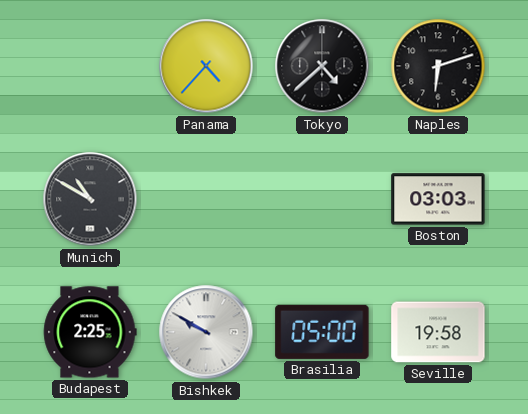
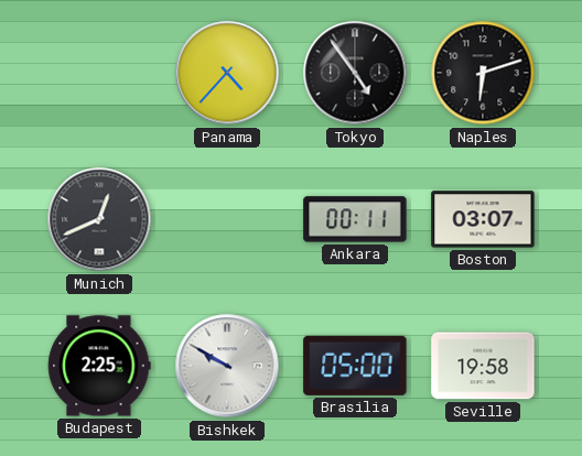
Tokyo: 4:38 -> 4:54 (355, 73)
Munich: 10:50 -> 12:41 (99, 219)
Ankara: none -> 00:11 (355, 219)
Boston: 03:03 -> 03:07 (483, 219)
